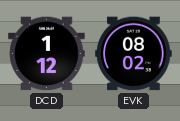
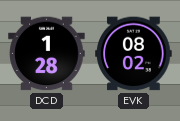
DCD: 1:12 -> 1:28 (47, 54)
